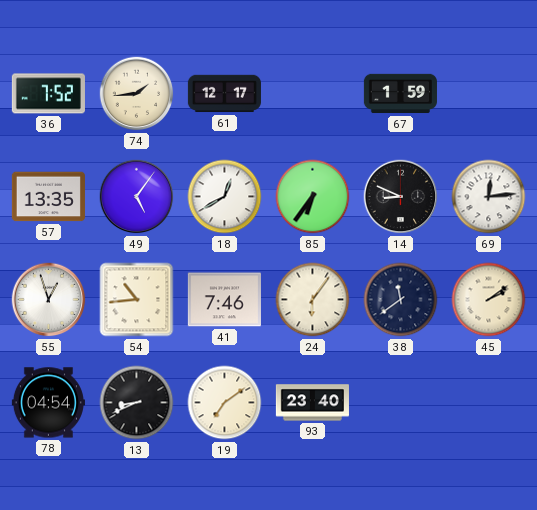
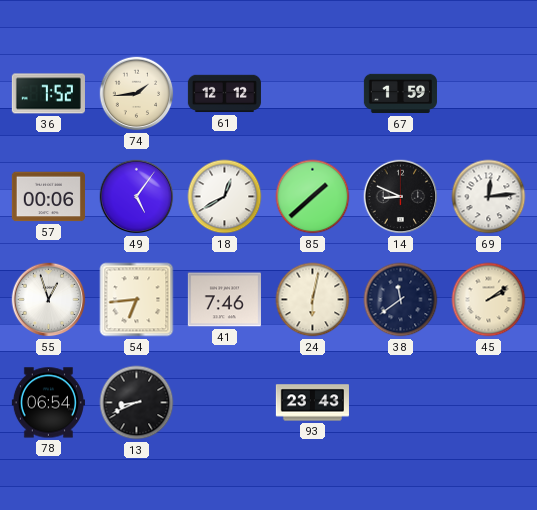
61: 12:17 -> 12:12 (224, 94)
57: 13:35 -> 00:06 (48, 197)
85: 6:36 -> 1:38 (313, 197)
54: 10:44 -> 6:44 (137, 300)
24: 6:06 -> 6:02 (313, 300)
78: 04:54 -> 06:54 (48, 403)
19: 7:09 -> none (225, 403)
93: 23:40 -> 23:43 (312, 403)
